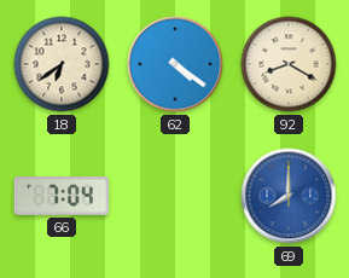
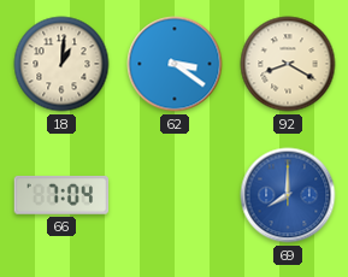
18: 6:39 -> 1:01 (61, 64)
62: 4:21 -> 3:21 (175, 64)
